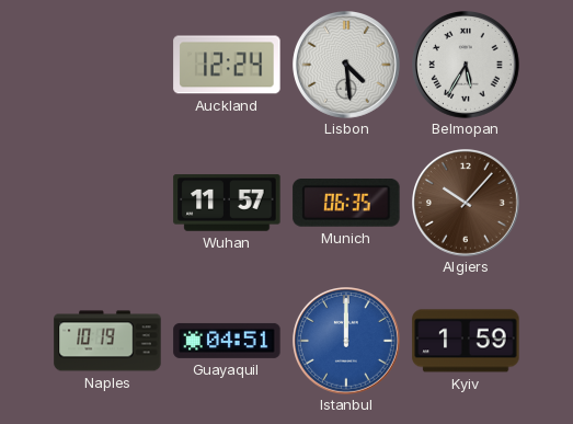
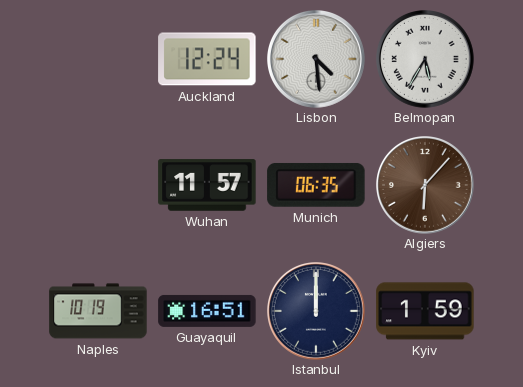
Algiers: 10:07 -> 6:07 (426, 186)
Guayaquil: 04:51 -> 16:51 (207, 311)
Istanbul dial: blue -> navy (317, 312)
